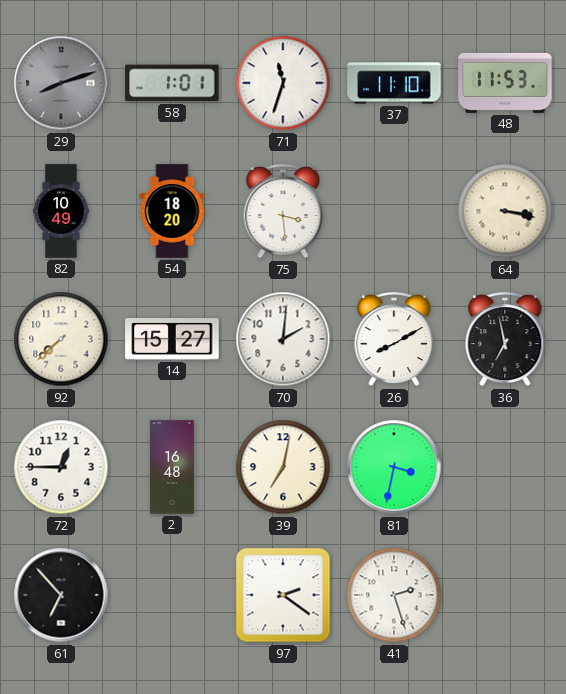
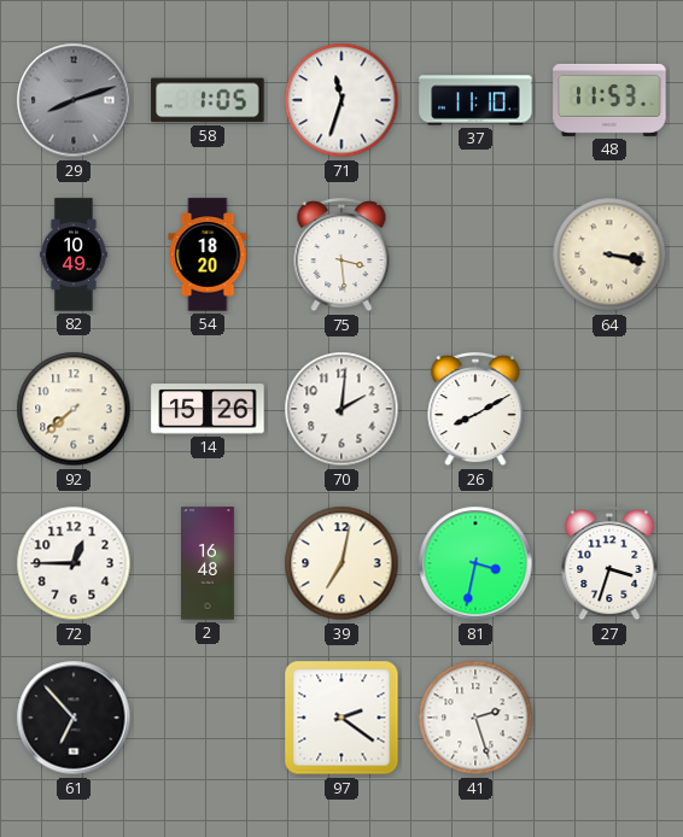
58: 1:01 -> 1:05 (208, 100)
14: 15:27 -> 15:26 (208, 409)
36: 6:58 -> none (505, 340)
27: none -> 3:33 (609, 564)
